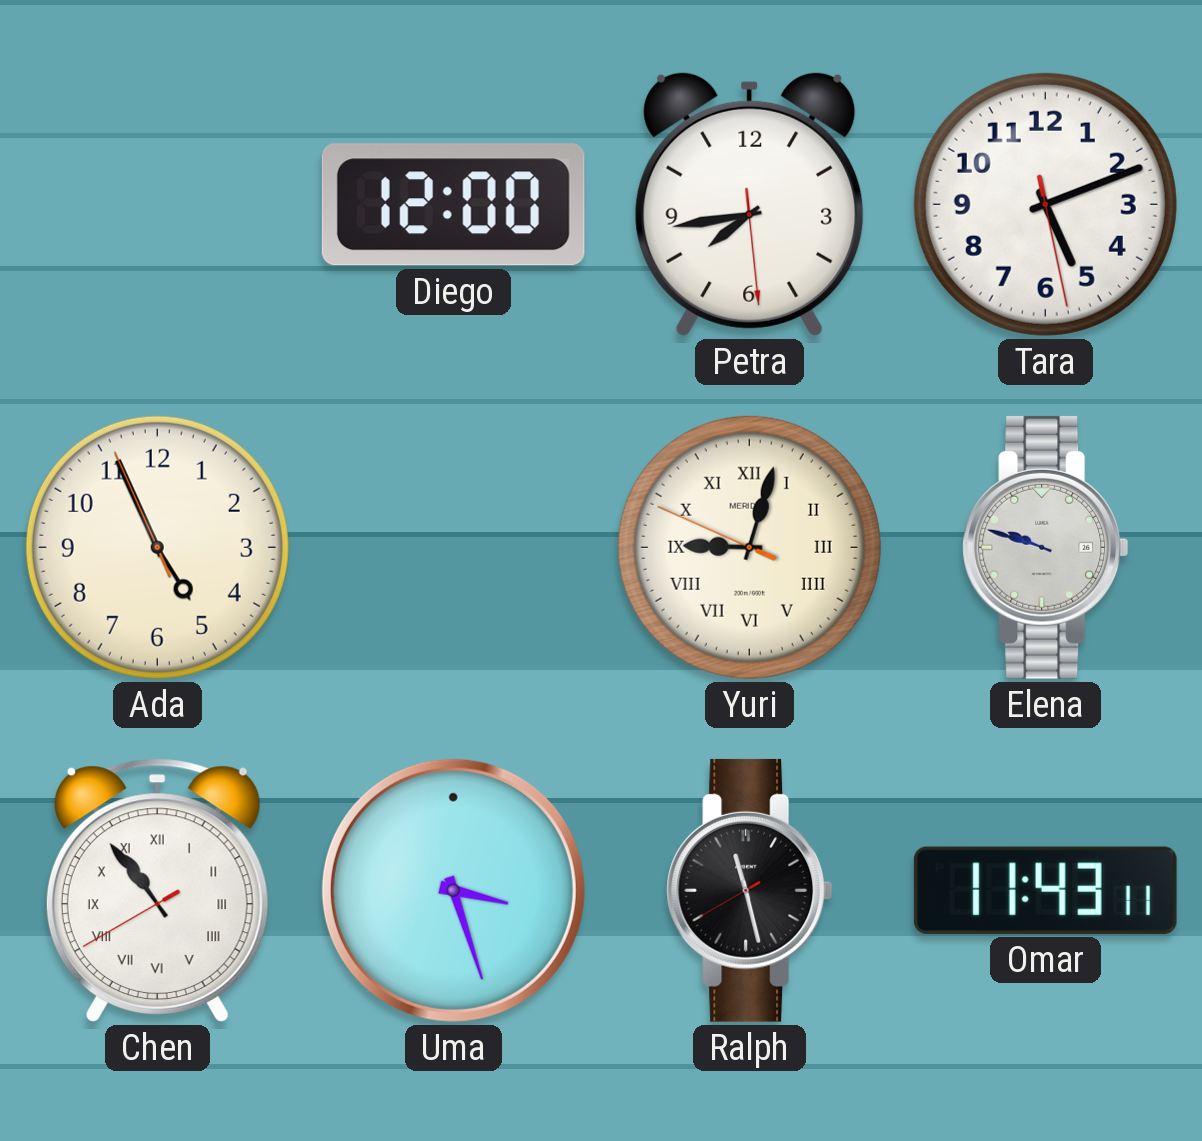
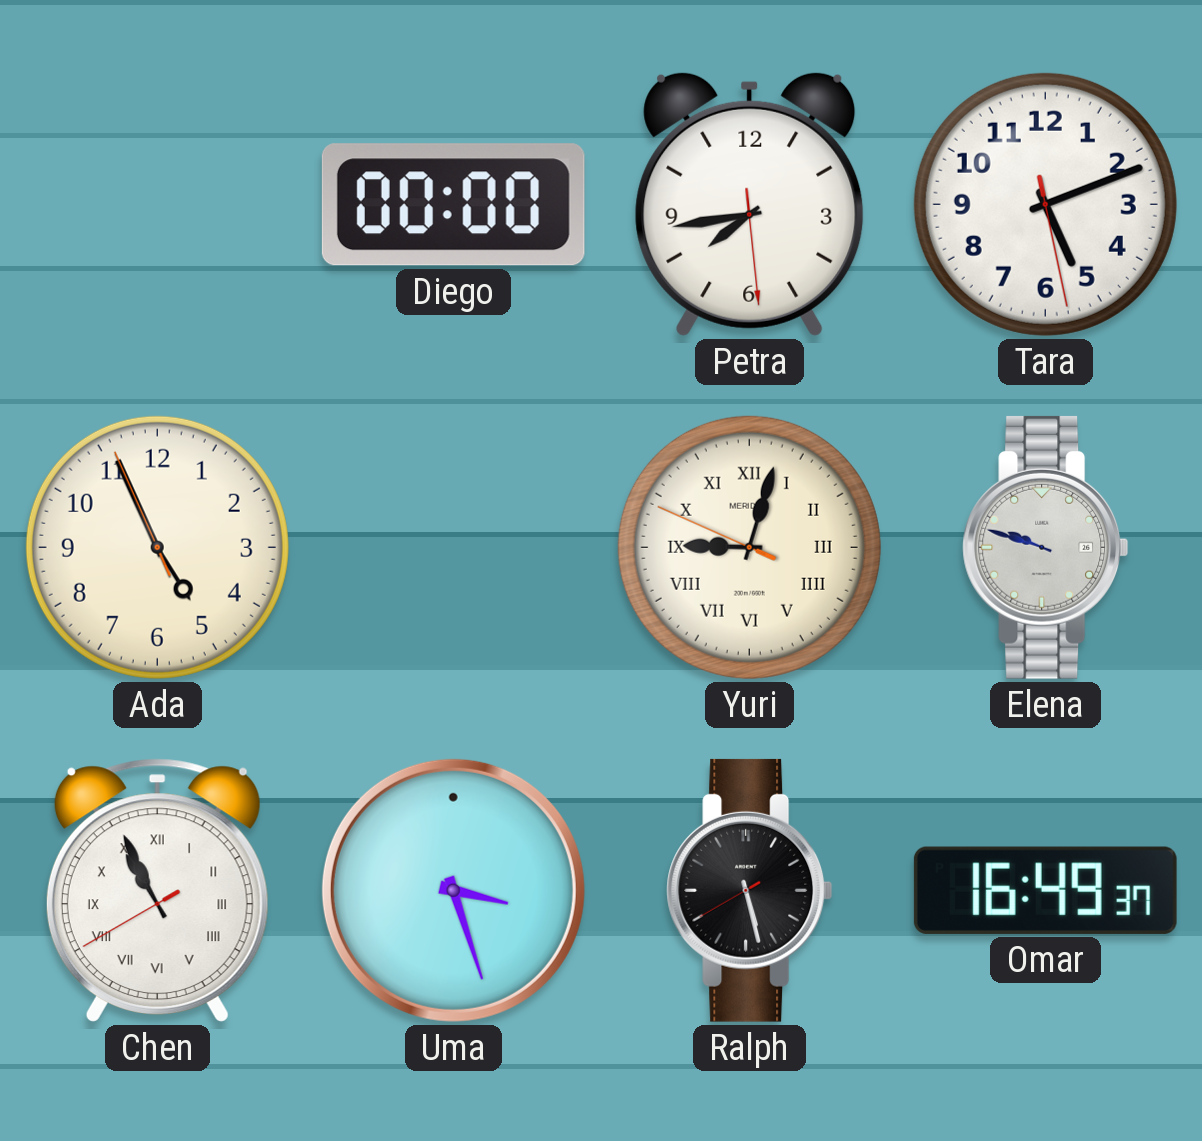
Diego: 12:00 -> 00:00 (453, 205)
Chen: 10:53 -> 10:55 (157, 890)
Ralph: 11:27 -> 5:27 (750, 890)
Omar: 11:43 -> 16:49 (1045, 890)
